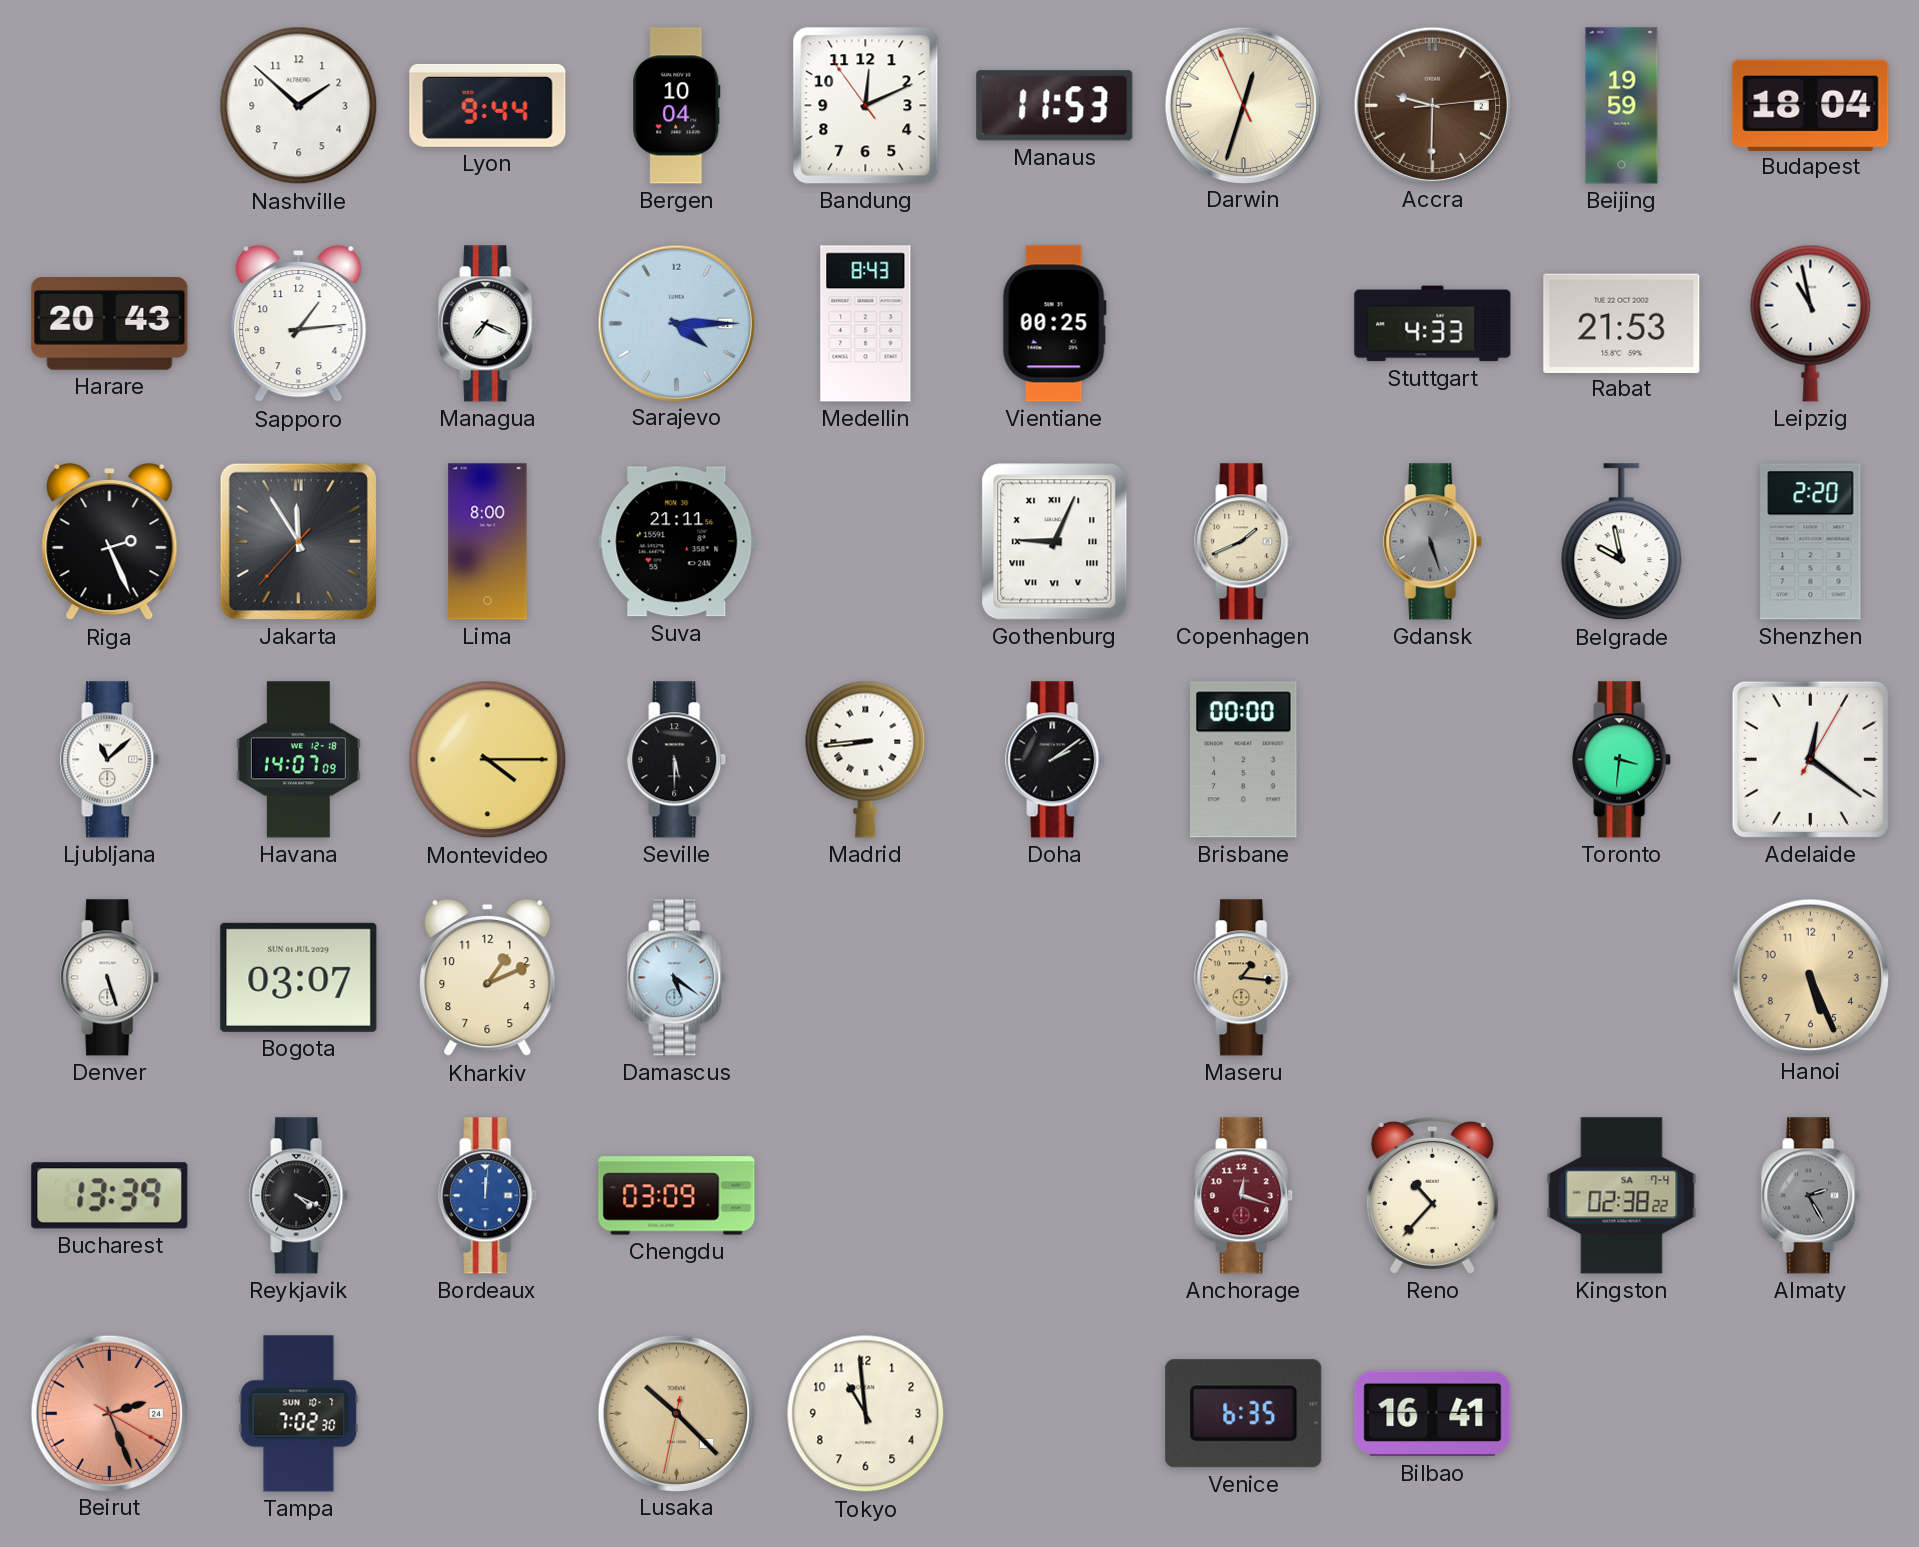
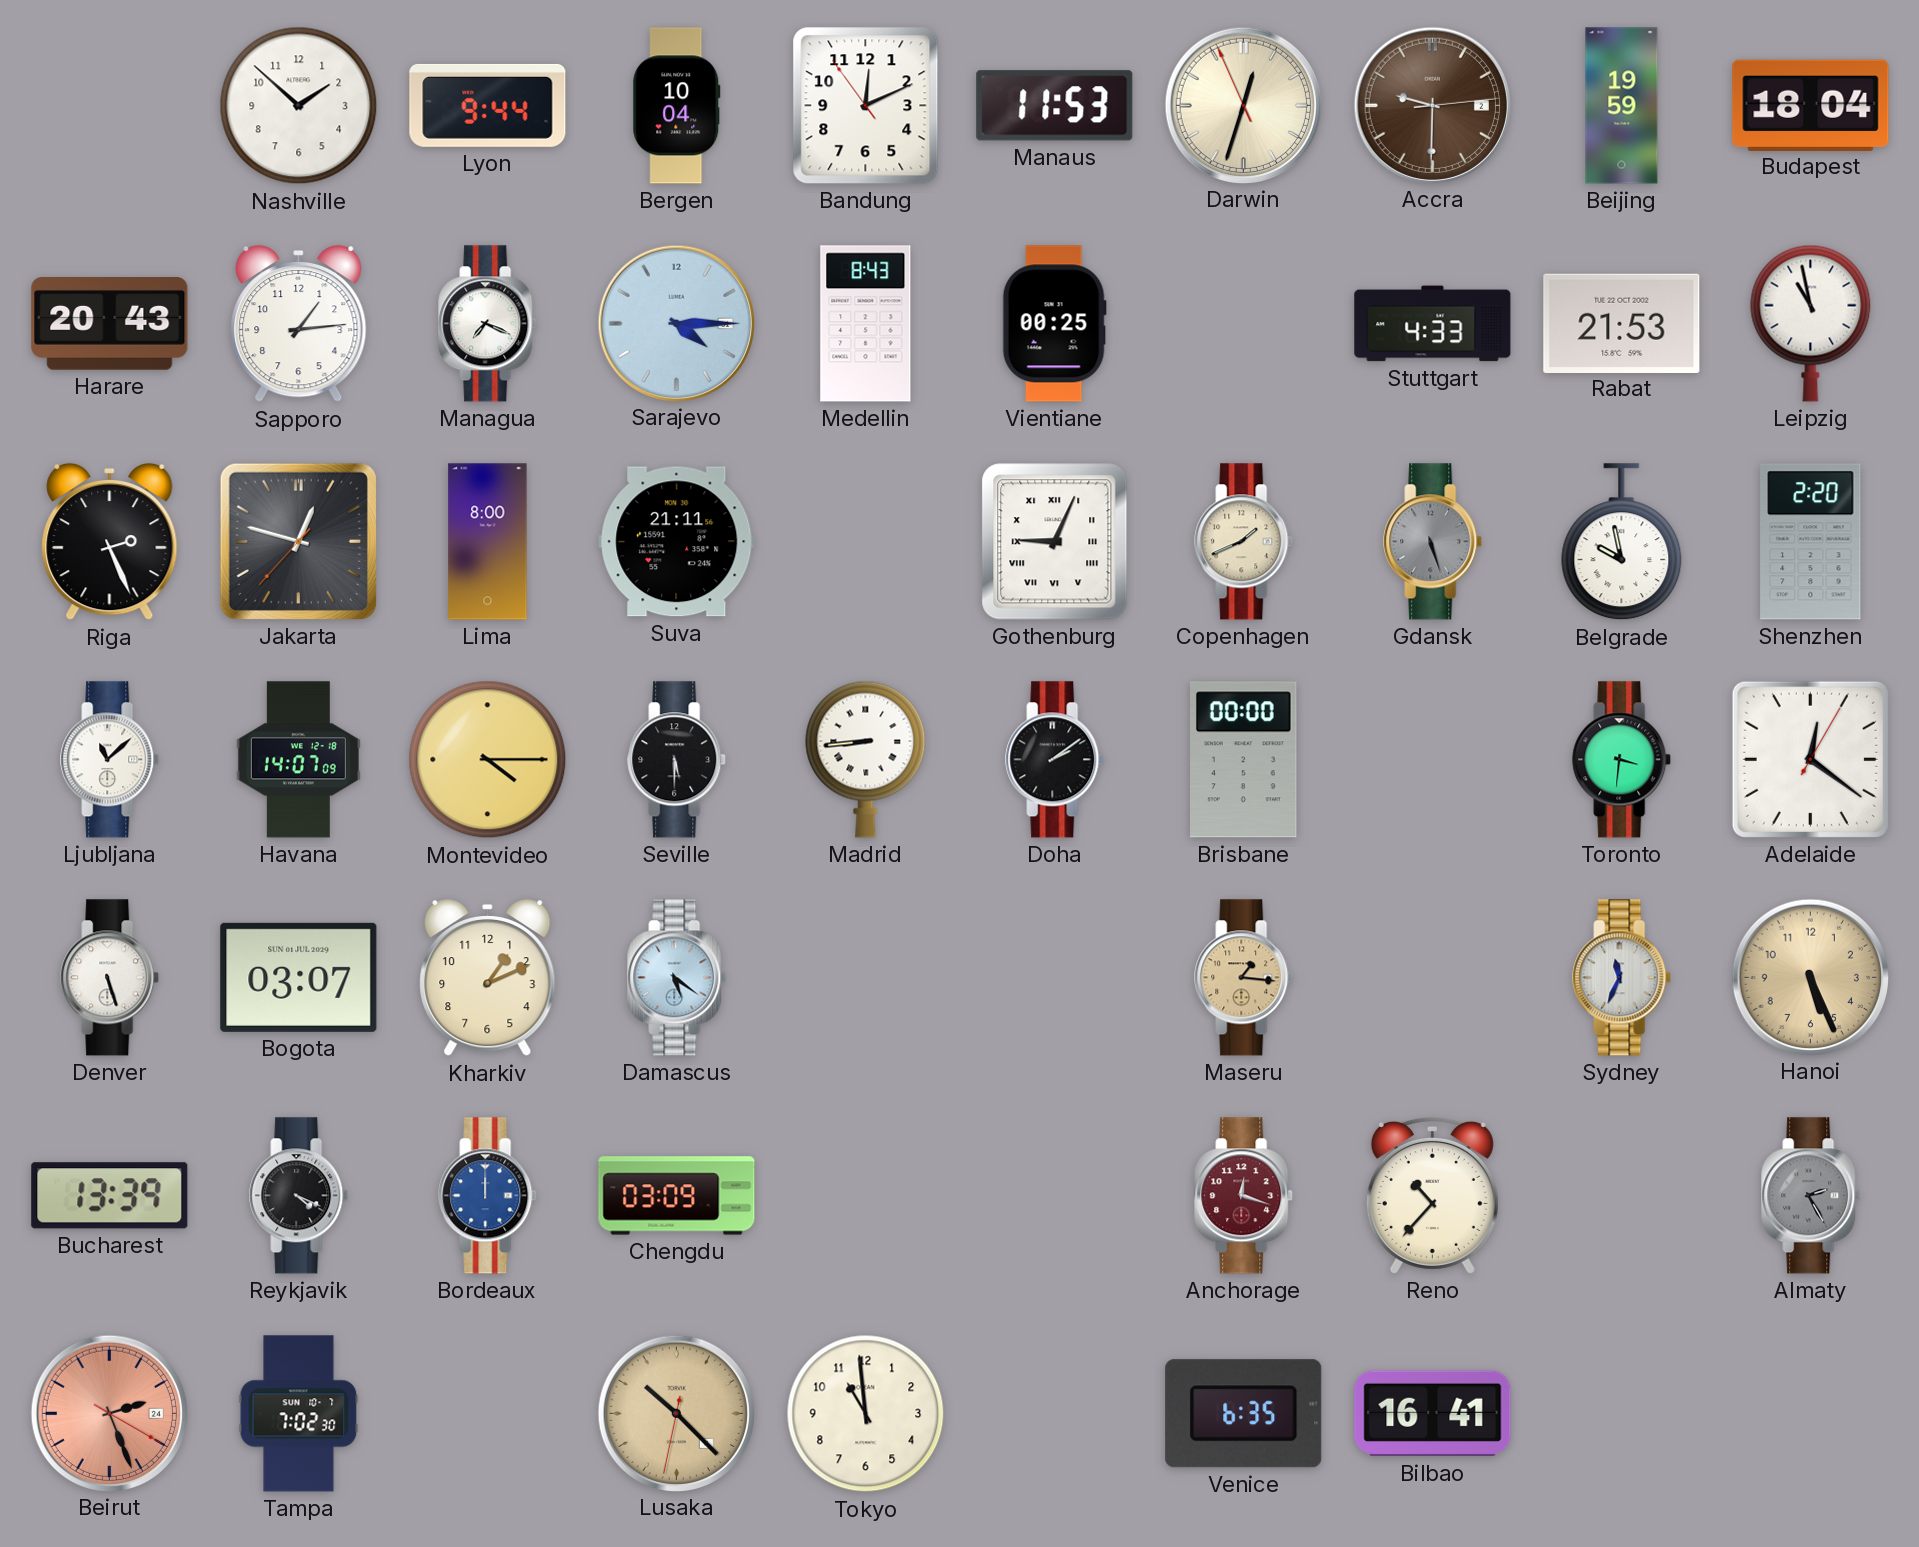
Jakarta: 11:54 -> 12:47 (298, 541)
Sydney: none -> 11:34 (1622, 978)
Bordeaux: 12:01 -> 12:00 (488, 1196)
Kingston: 02:38 -> none (1622, 1196)
